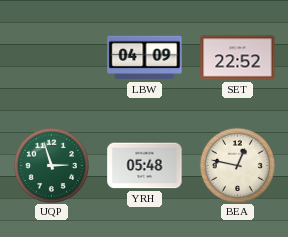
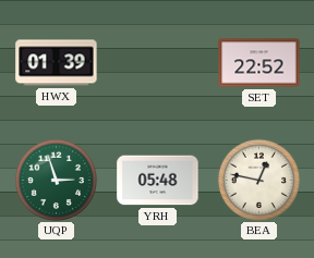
HWX: none -> 01:39 (57, 63)
LBW: 04:09 -> none (145, 58)
